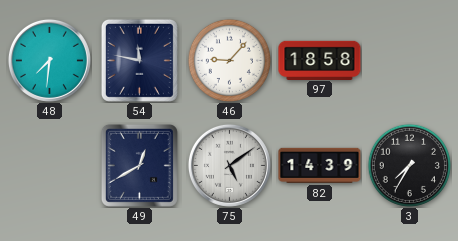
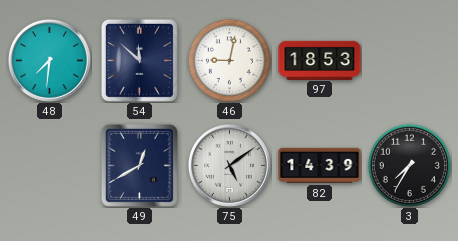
54: 11:47 -> 11:52 (139, 60)
46: 9:07 -> 9:02 (229, 60)
97: 18:58 -> 18:53 (320, 60)
